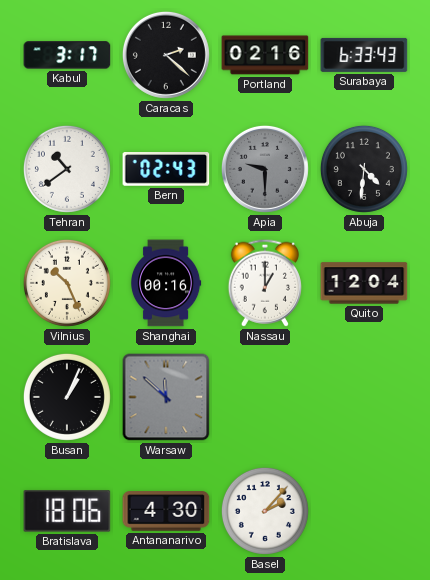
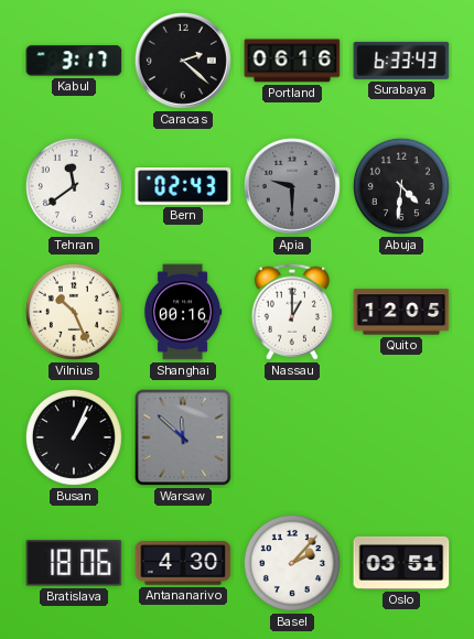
Portland: 02:16 -> 06:16 (292, 61)
Tehran: 10:39 -> 11:39 (74, 186)
Quito: 12:04 -> 12:05 (401, 312)
Oslo: none -> 03:51 (401, 563)
